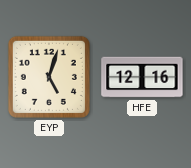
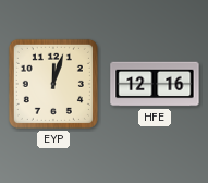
EYP: 5:03 -> 12:03 (53, 84)
